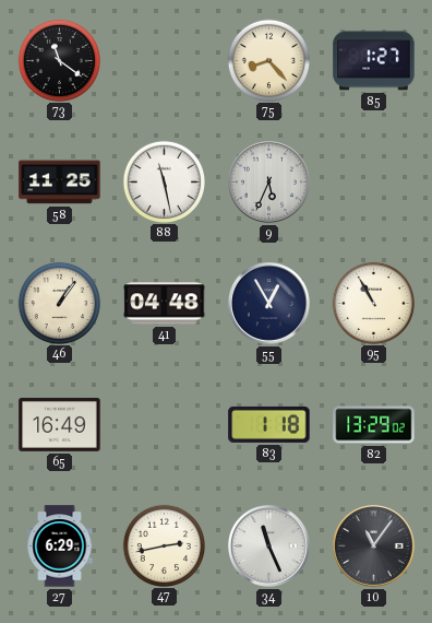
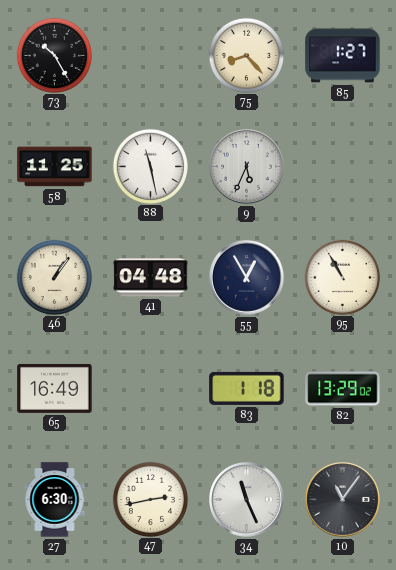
73: 11:21 -> 10:25 (54, 55)
27: 6:29 -> 6:30 (55, 500)
